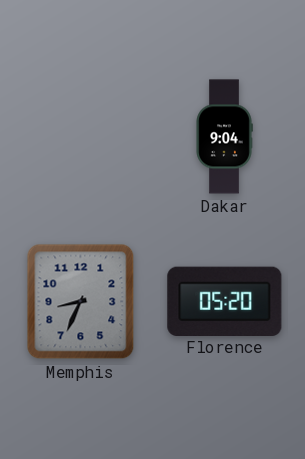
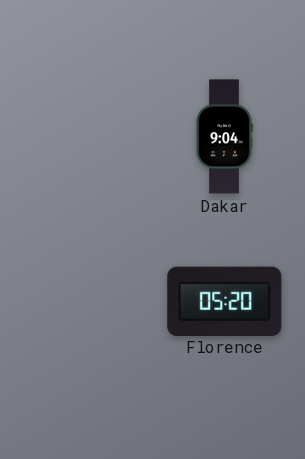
Memphis: 8:34 -> none (81, 302)
